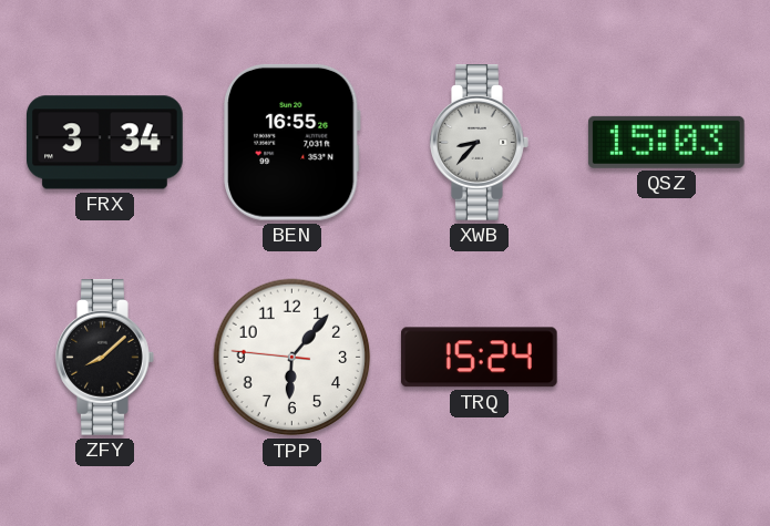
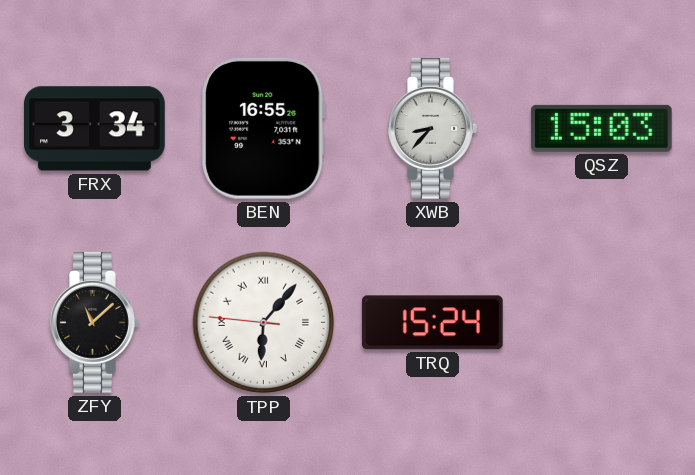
ZFY: 8:08 -> 11:08 (95, 323)
TPP numerals: Arabic -> Roman (264, 323)
